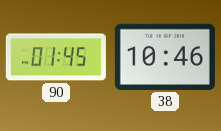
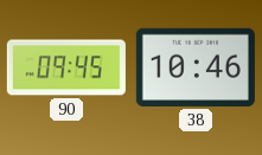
90: 01:45 -> 09:45 (66, 67)
